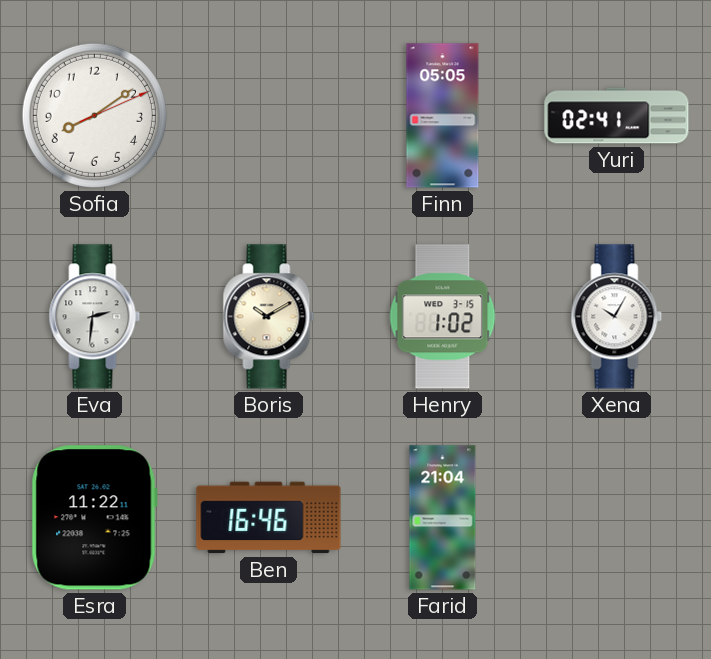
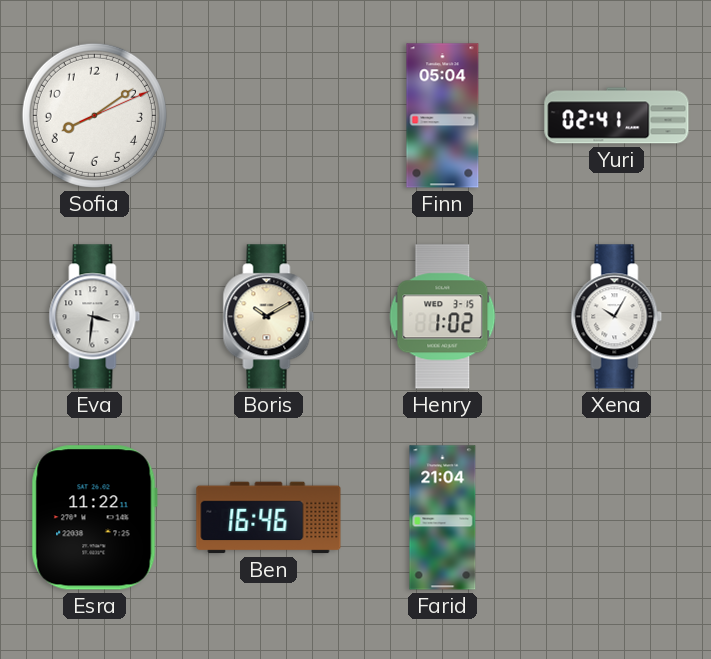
Finn: 05:05 -> 05:04 (443, 116)
Eva: 2:31 -> 3:31 (95, 317)
